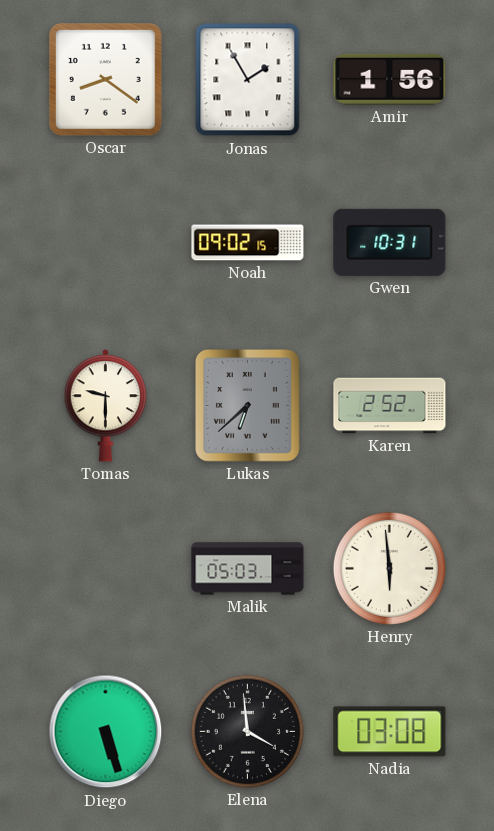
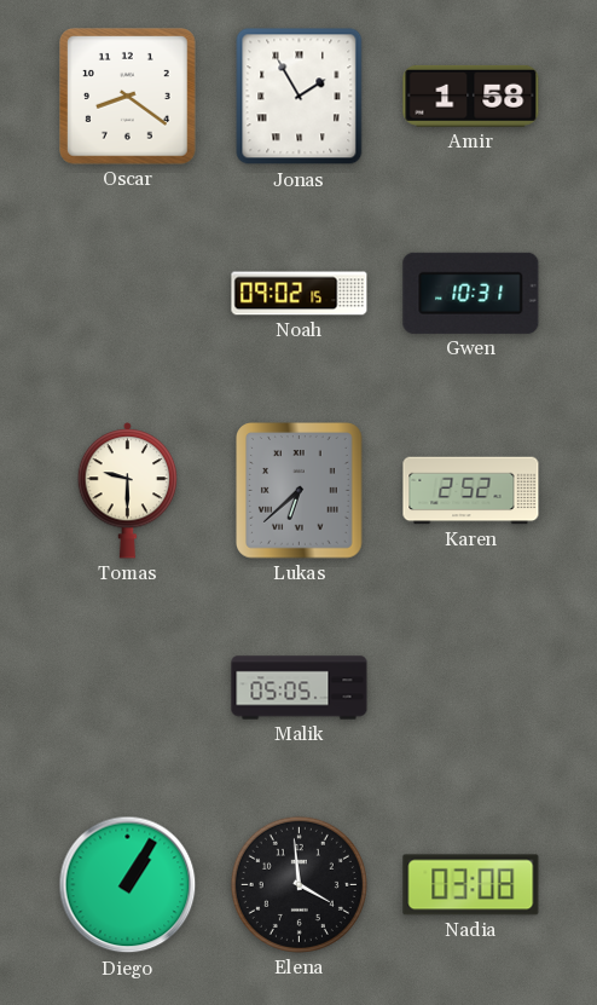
Amir: 1:56 -> 1:58 (471, 96)
Malik: 05:03 -> 05:05 (300, 688)
Henry: 5:59 -> none (389, 568)
Diego: 5:27 -> 1:05 (128, 885)
